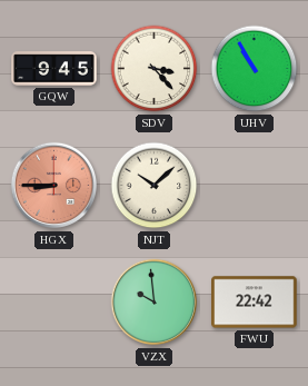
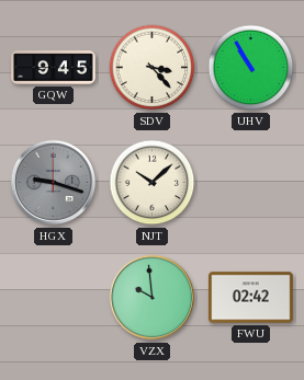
HGX: 8:45 -> 9:18 (54, 183)
HGX dial: salmon -> grey (54, 183)
FWU: 22:42 -> 02:42 (251, 298)
